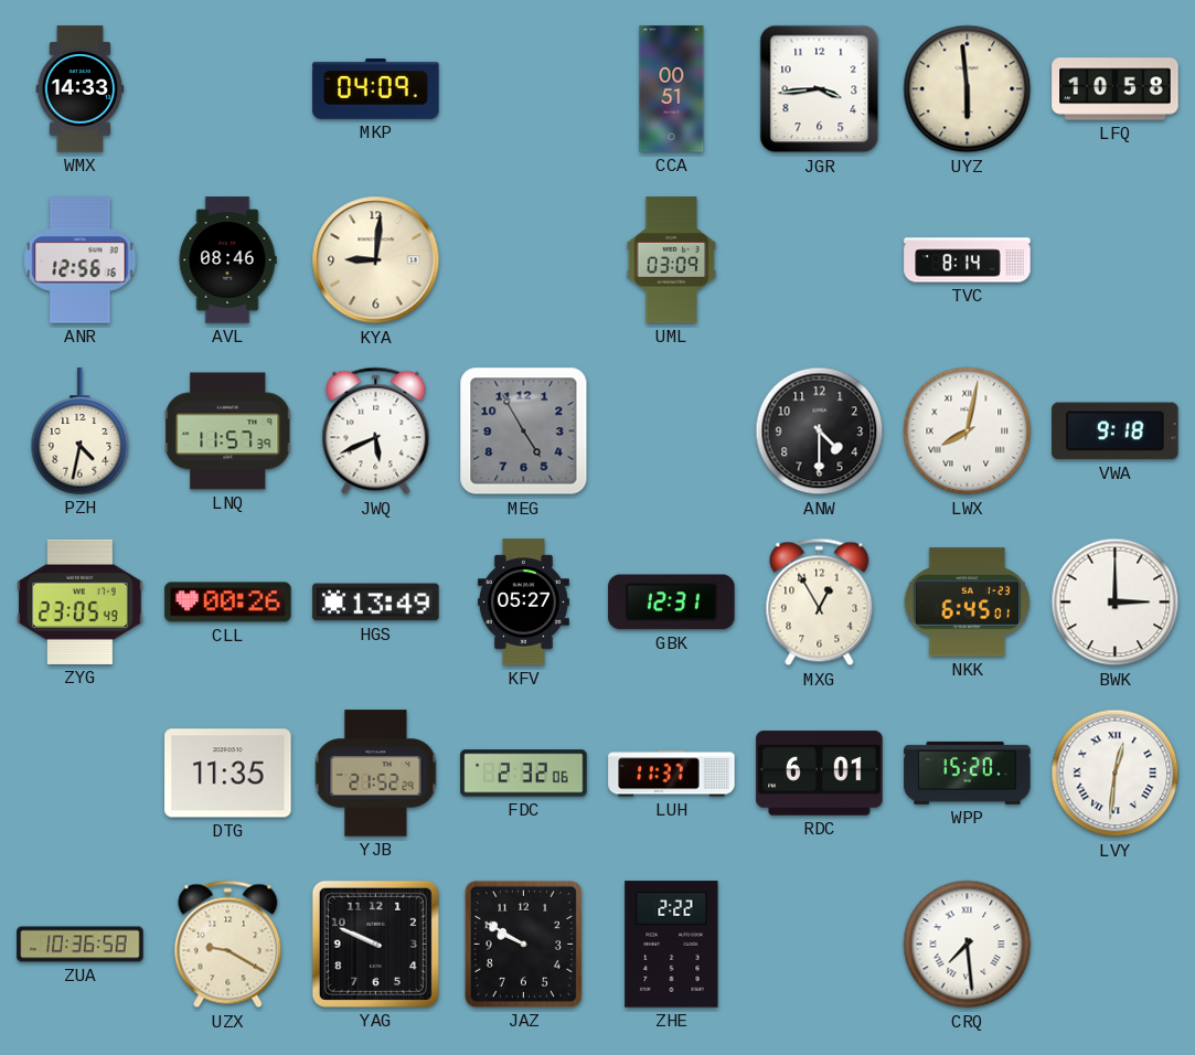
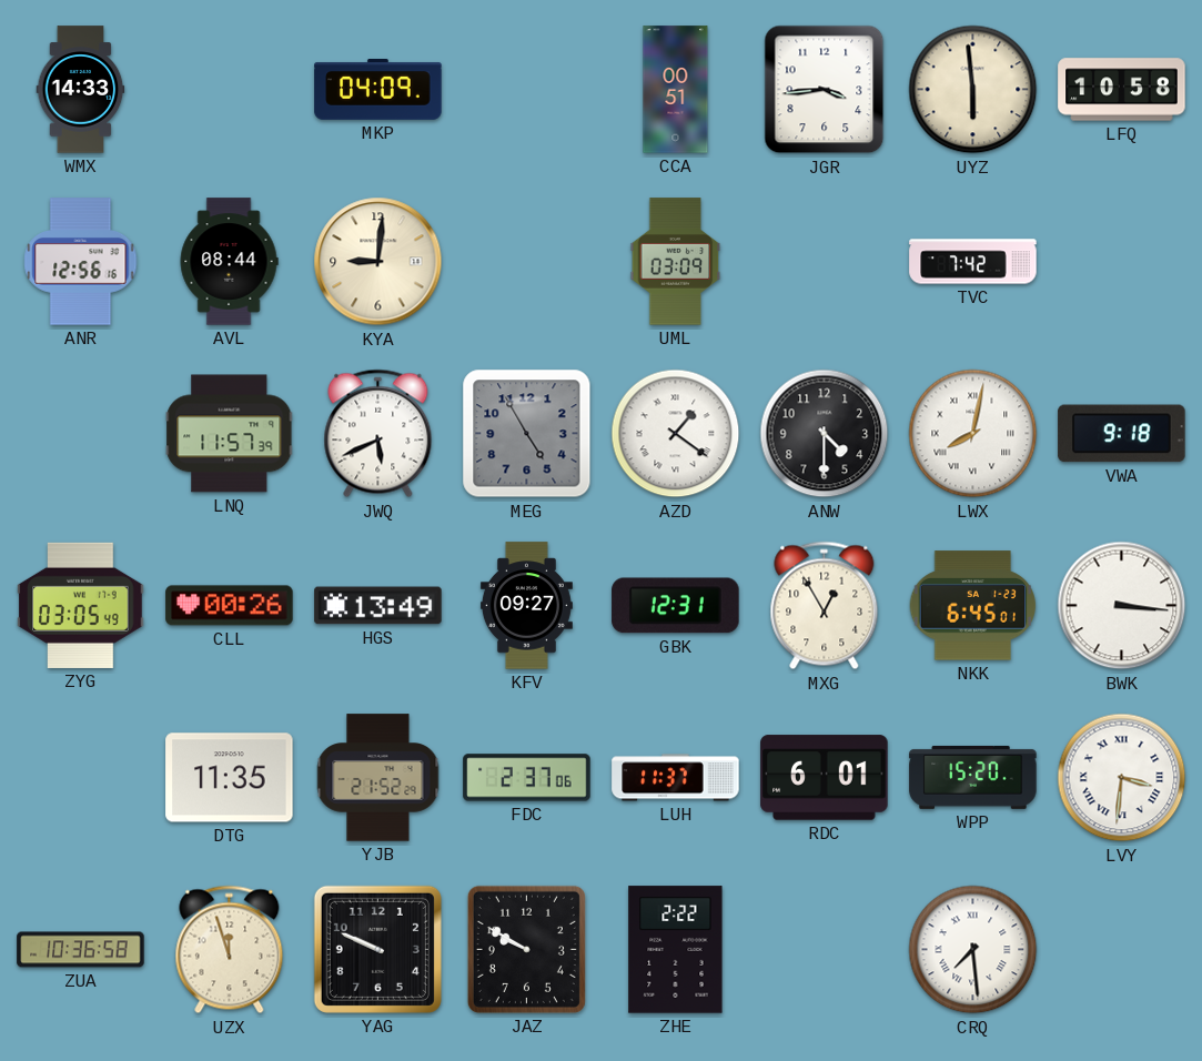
AVL: 08:46 -> 08:44 (229, 262)
TVC: 8:14 -> 7:42 (973, 262)
PZH: 4:32 -> none (81, 431)
AZD: none -> 1:21 (676, 434)
ZYG: 23:05 -> 03:05 (81, 605)
KFV: 05:27 -> 09:27 (526, 606)
BWK: 3:00 -> 3:16 (1122, 606)
FDC: 2:32 -> 2:37 (527, 778)
LVY: 12:31 -> 3:31 (1122, 778)
UZX: 9:20 -> 11:57 (230, 950)
